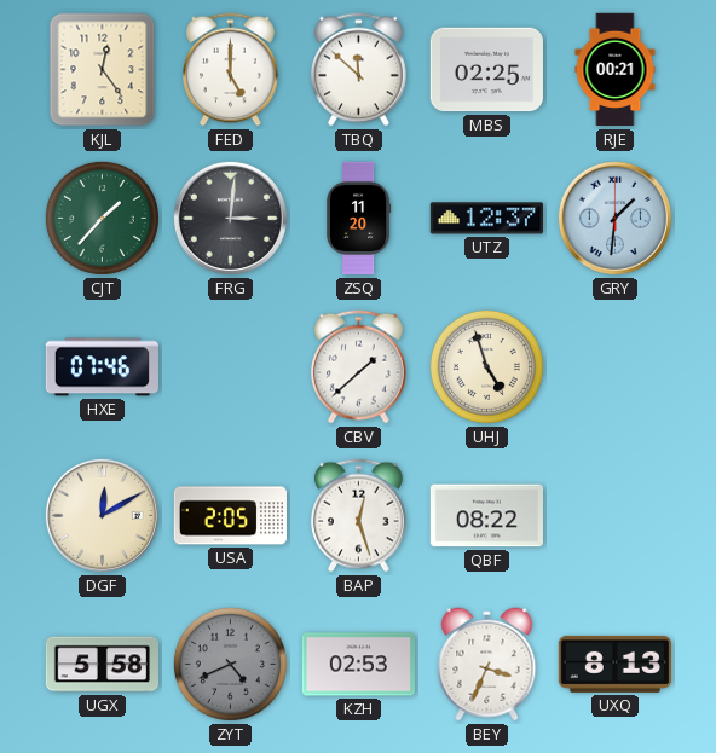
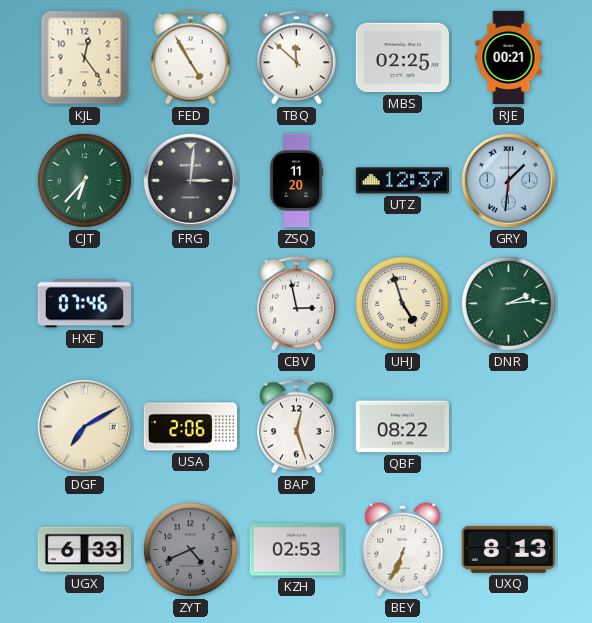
FED: 5:00 -> 4:55 (191, 58)
CJT: 1:37 -> 6:37 (84, 180)
CBV: 1:38 -> 2:58 (297, 304)
DNR: none -> 2:14 (508, 303)
DGF: 12:10 -> 7:10 (84, 426)
USA: 2:05 -> 2:06 (190, 427)
UGX: 5:58 -> 6:33 (84, 550)
BEY: 3:34 -> 6:34 (403, 550)
